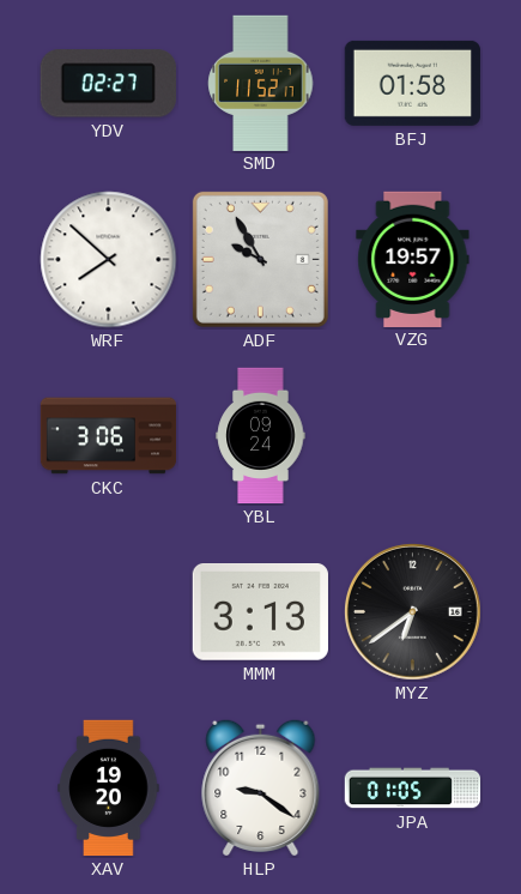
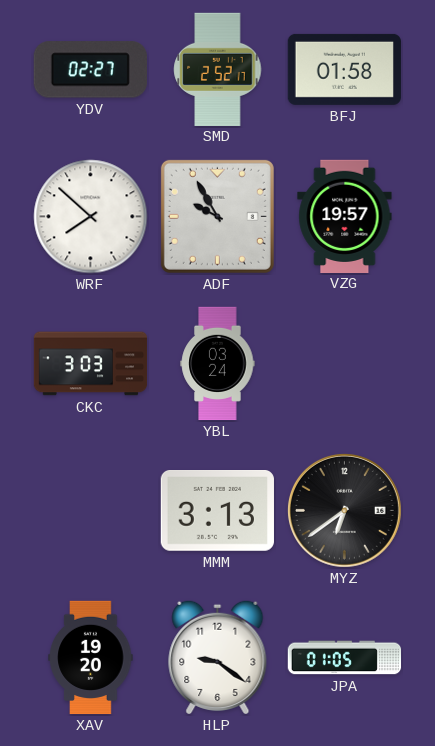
SMD: 11:52 -> 2:52 (218, 69)
CKC: 3:06 -> 3:03 (91, 364)
YBL: 09:24 -> 03:24 (218, 364)
